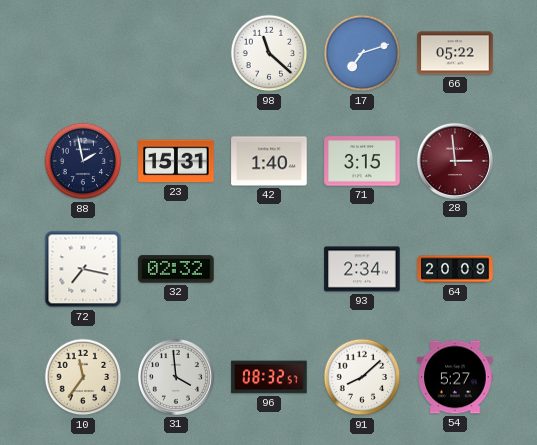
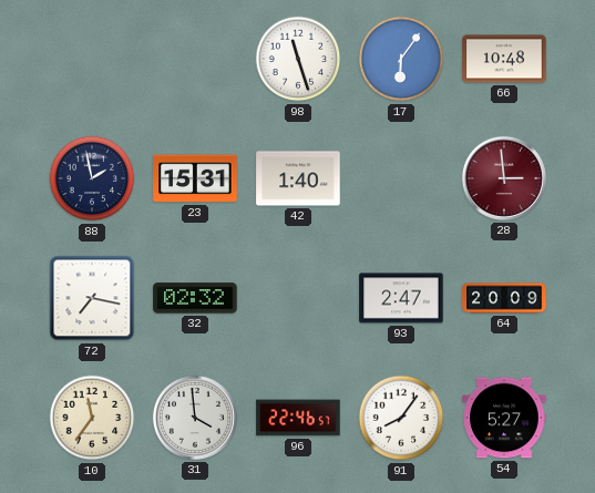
98: 11:22 -> 11:27 (298, 59)
17: 7:12 -> 6:06 (401, 59)
66: 05:22 -> 10:48 (504, 59)
71: 3:15 -> none (362, 161)
93: 2:34 -> 2:47 (401, 298)
96: 08:32 -> 22:46 (298, 418)
91: 8:08 -> 8:06 (401, 418)
